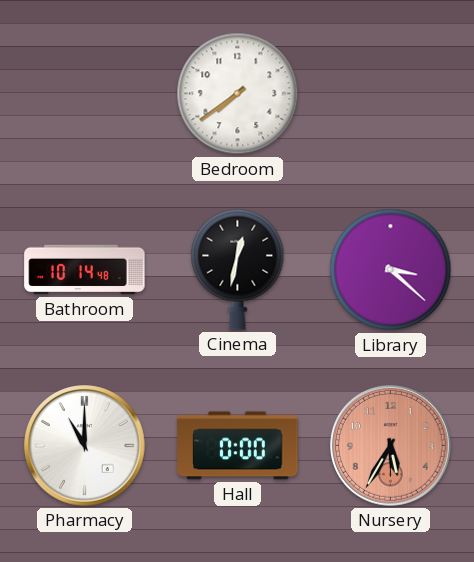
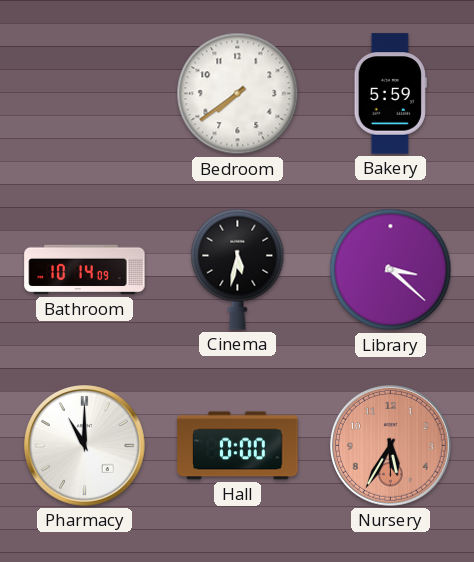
Bakery: none -> 5:59 (390, 94)
Bathroom: 10:14:48 -> 10:14:09 (85, 270)
Cinema: 12:32 -> 5:32 (238, 269)
